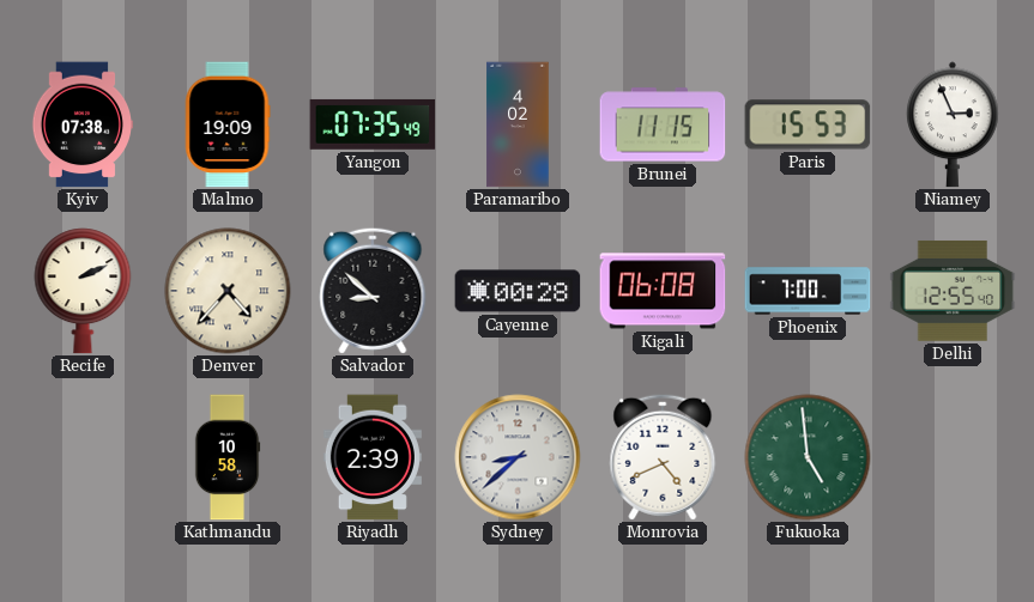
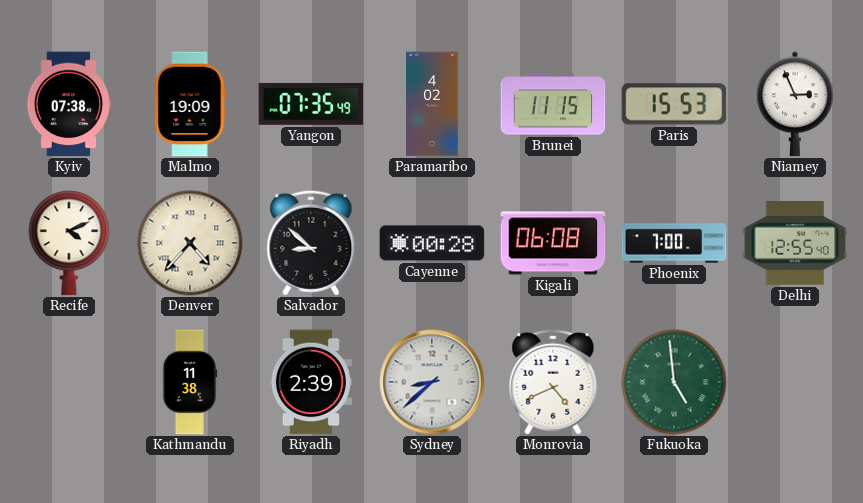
Recife: 2:11 -> 4:11 (69, 243)
Kathmandu: 10:58 -> 11:38 (190, 382)
